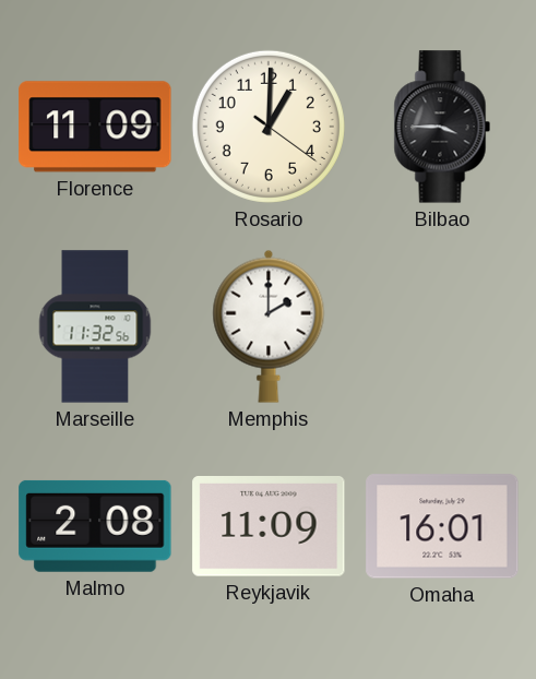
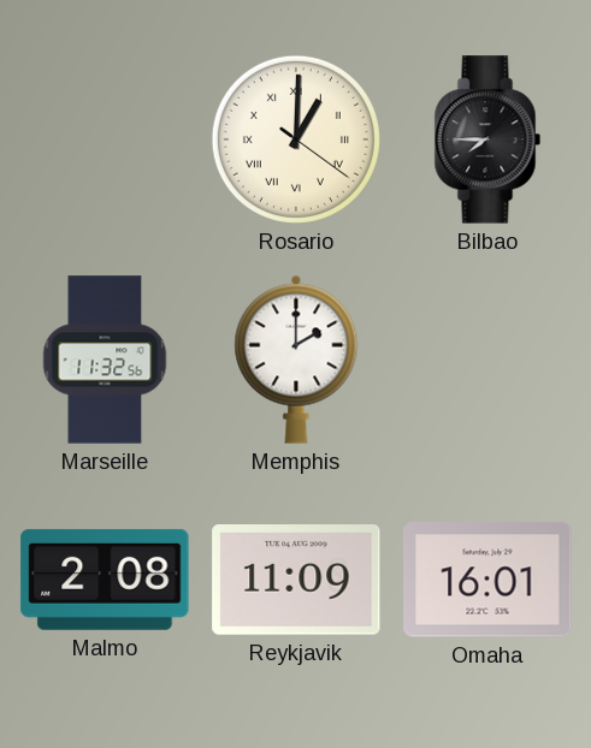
Florence: 11:09 -> none (95, 127)
Rosario numerals: Arabic -> Roman (296, 139)
Bilbao: 3:45 -> 7:45 (487, 139)
